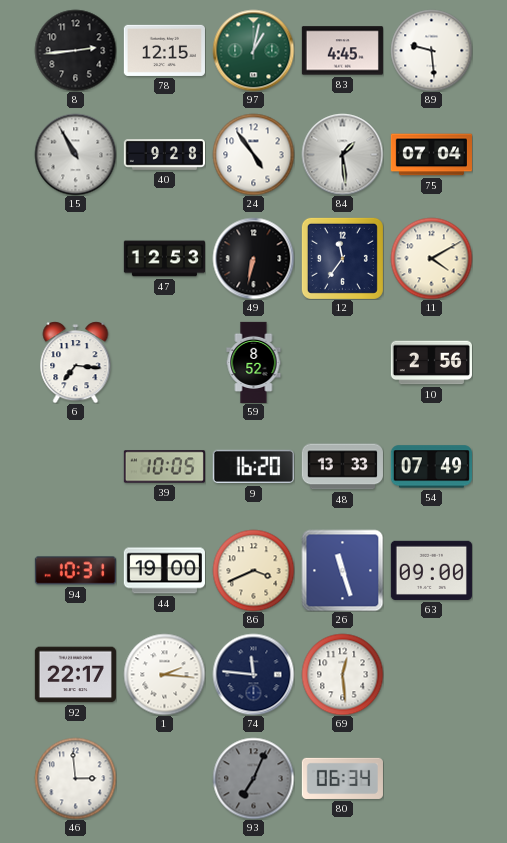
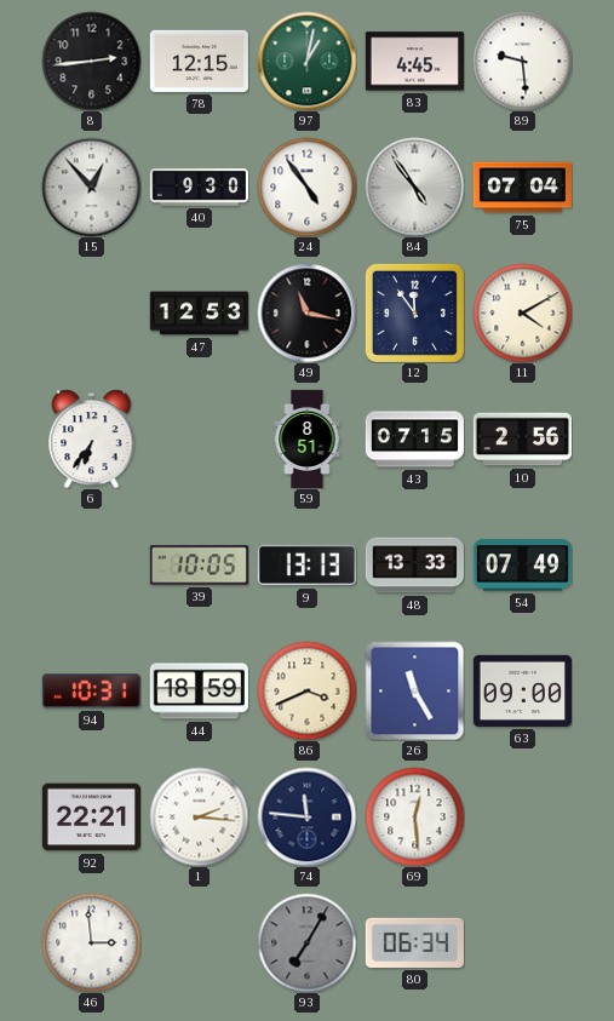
15: 10:55 -> 12:53 (91, 187)
40: 9:28 -> 9:30 (199, 188)
84: 1:29 -> 4:54 (414, 187)
49: 6:32 -> 11:17 (306, 312)
12: 11:36 -> 11:54 (414, 312)
6: 7:16 -> 6:36 (92, 438)
59: 8:52 -> 8:51 (308, 438)
43: none -> 07:15 (414, 440)
9: 16:20 -> 13:13 (306, 566)
44: 19:00 -> 18:59 (199, 692)
26: 11:27 -> 11:25 (414, 690)
92: 22:17 -> 22:21 (91, 818)
93: 7:04 -> 7:05 (306, 942)
